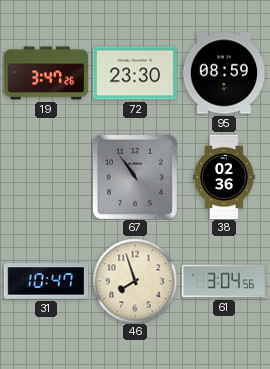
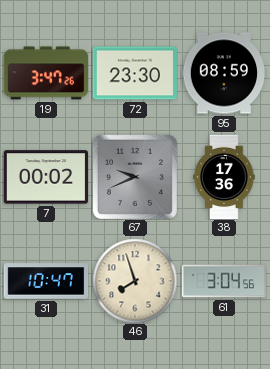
7: none -> 00:02 (45, 177)
67: 10:54 -> 9:41 (135, 177)
38: 02:36 -> 17:36 (224, 177)
